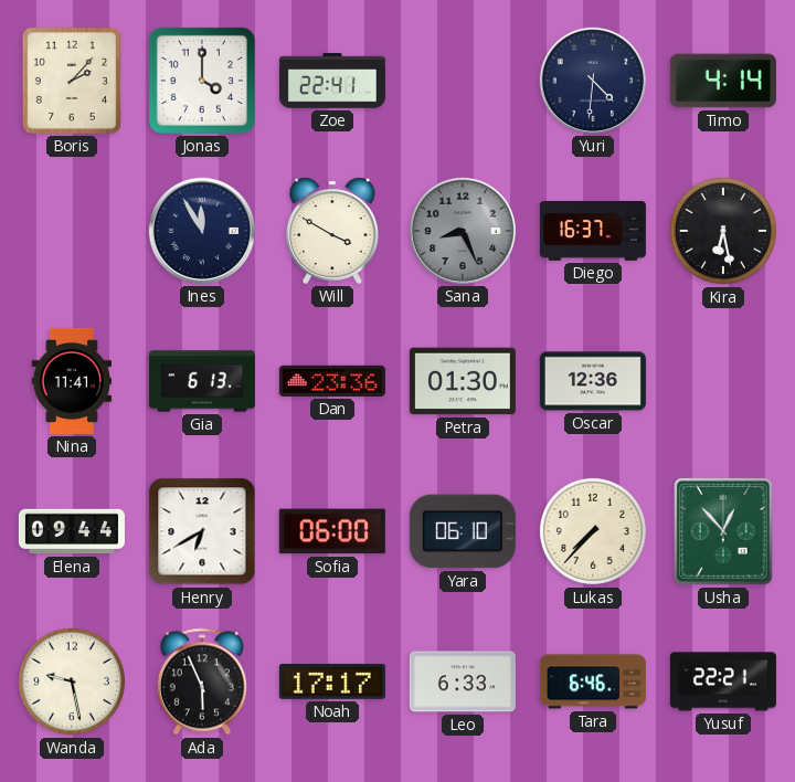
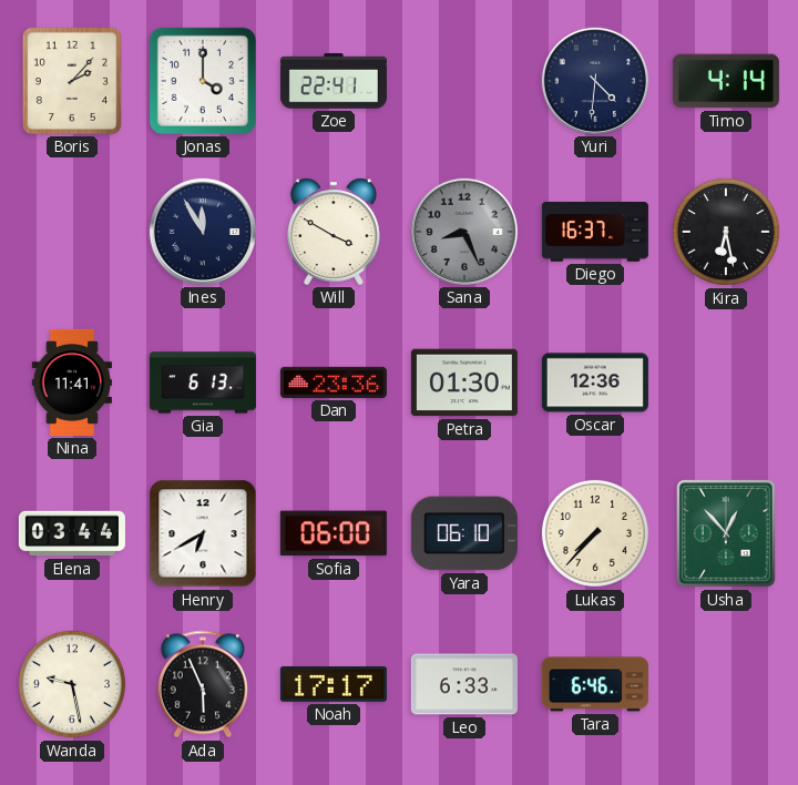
Elena: 09:44 -> 03:44 (72, 533)
Yusuf: 22:21 -> none (723, 681)
